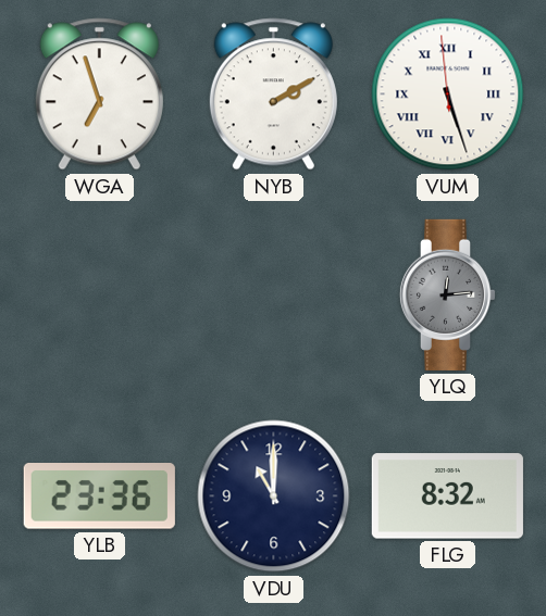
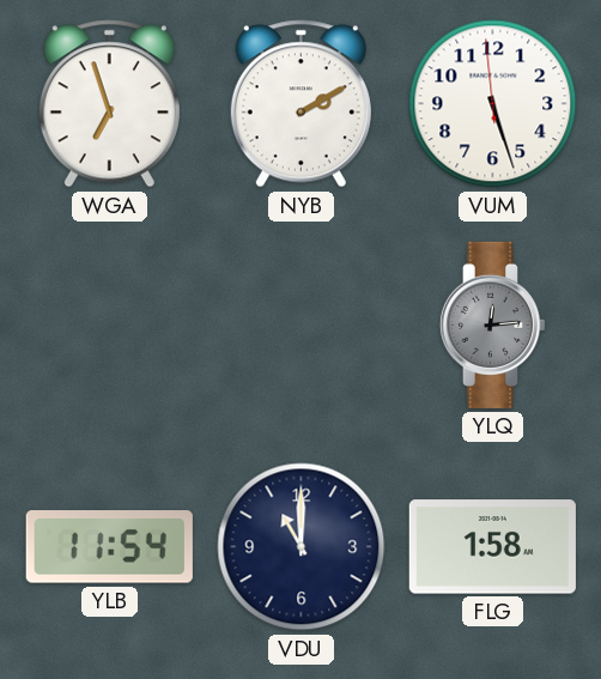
VUM numerals: Roman -> Arabic (493, 104)
YLB: 23:36 -> 11:54 (109, 547)
FLG: 8:32 -> 1:58 (492, 547)
